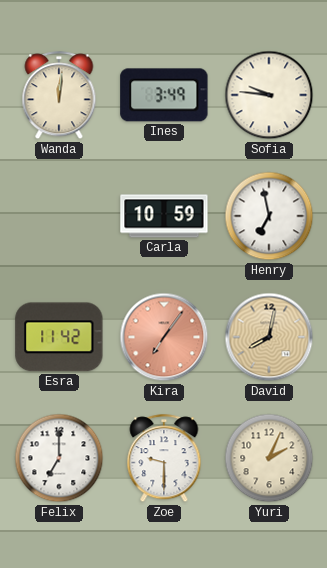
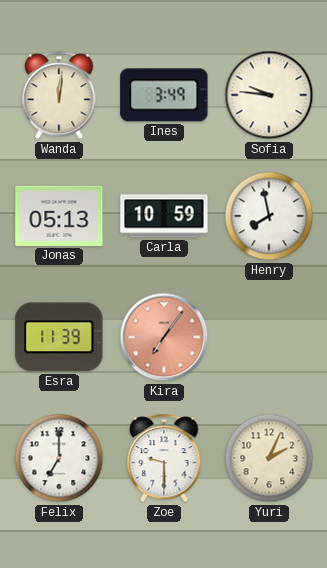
Jonas: none -> 05:13 (59, 216)
Henry: 6:58 -> 7:58 (269, 216)
Esra: 11:42 -> 11:39 (59, 337)
David: 8:02 -> none (269, 337)
